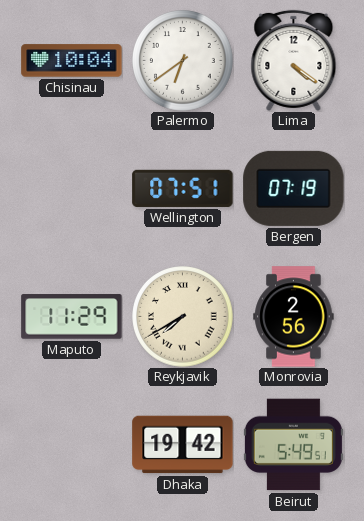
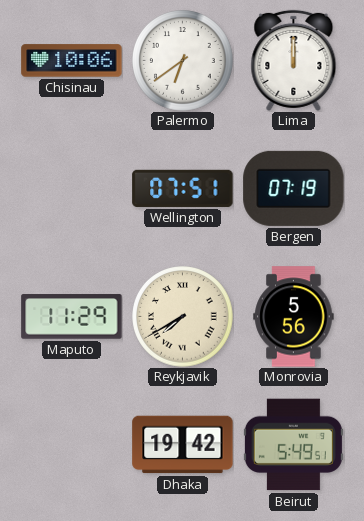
Chisinau: 10:04 -> 10:06 (72, 61)
Lima: 4:21 -> 12:00 (294, 60)
Monrovia: 2:56 -> 5:56 (294, 317)
